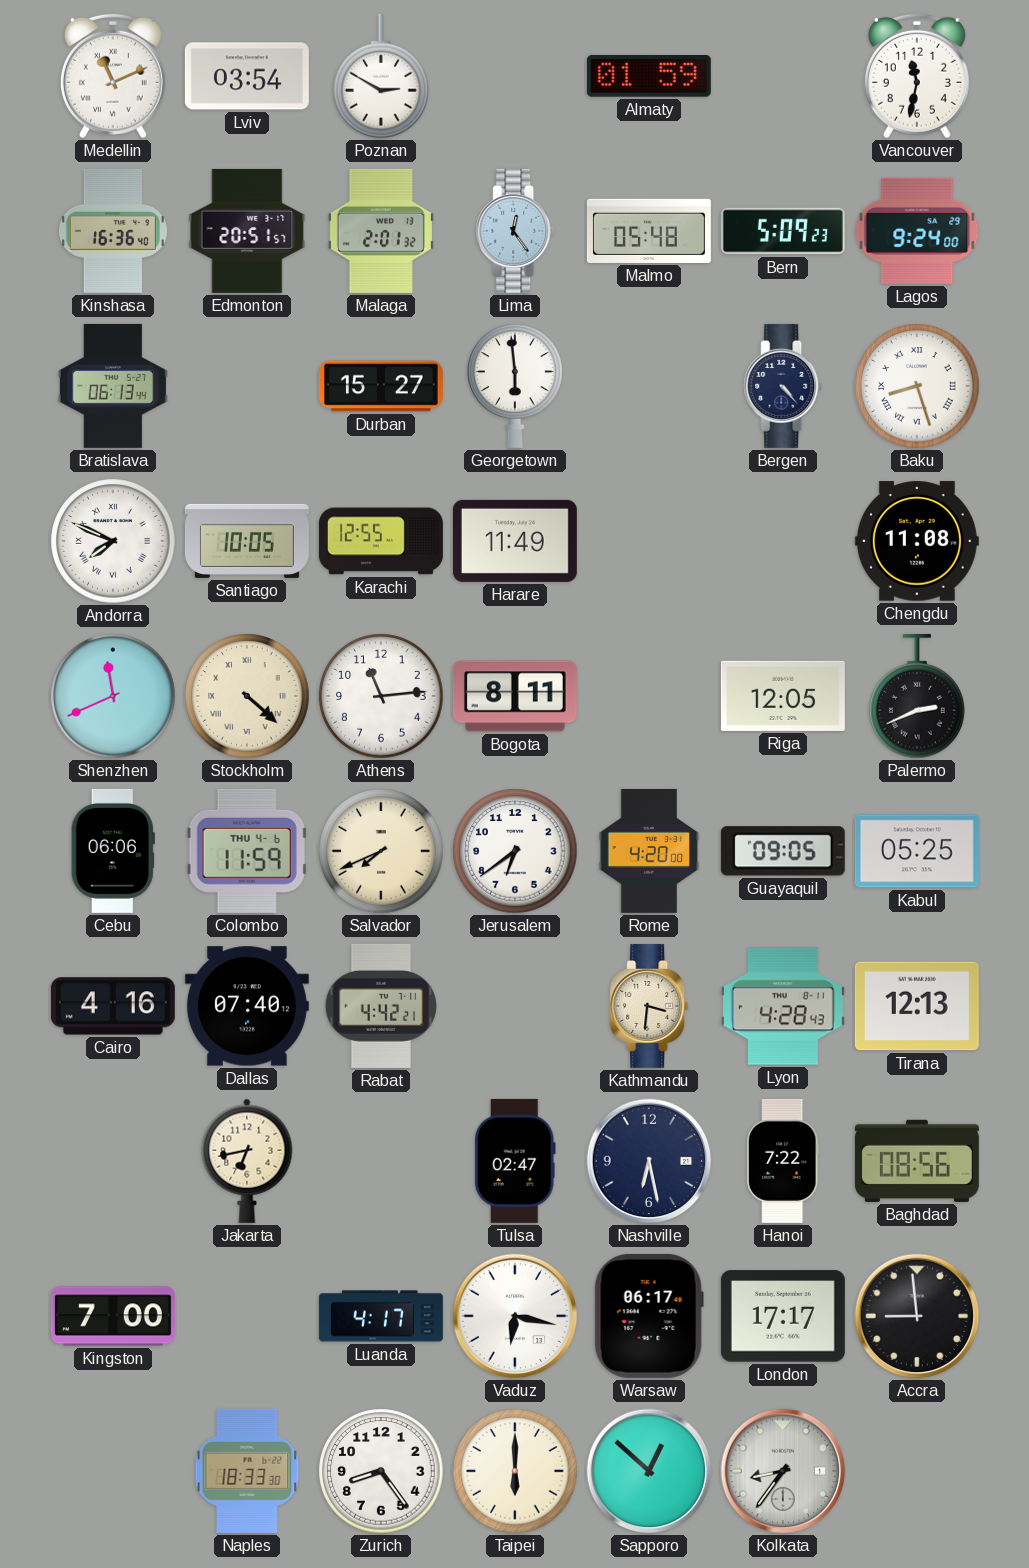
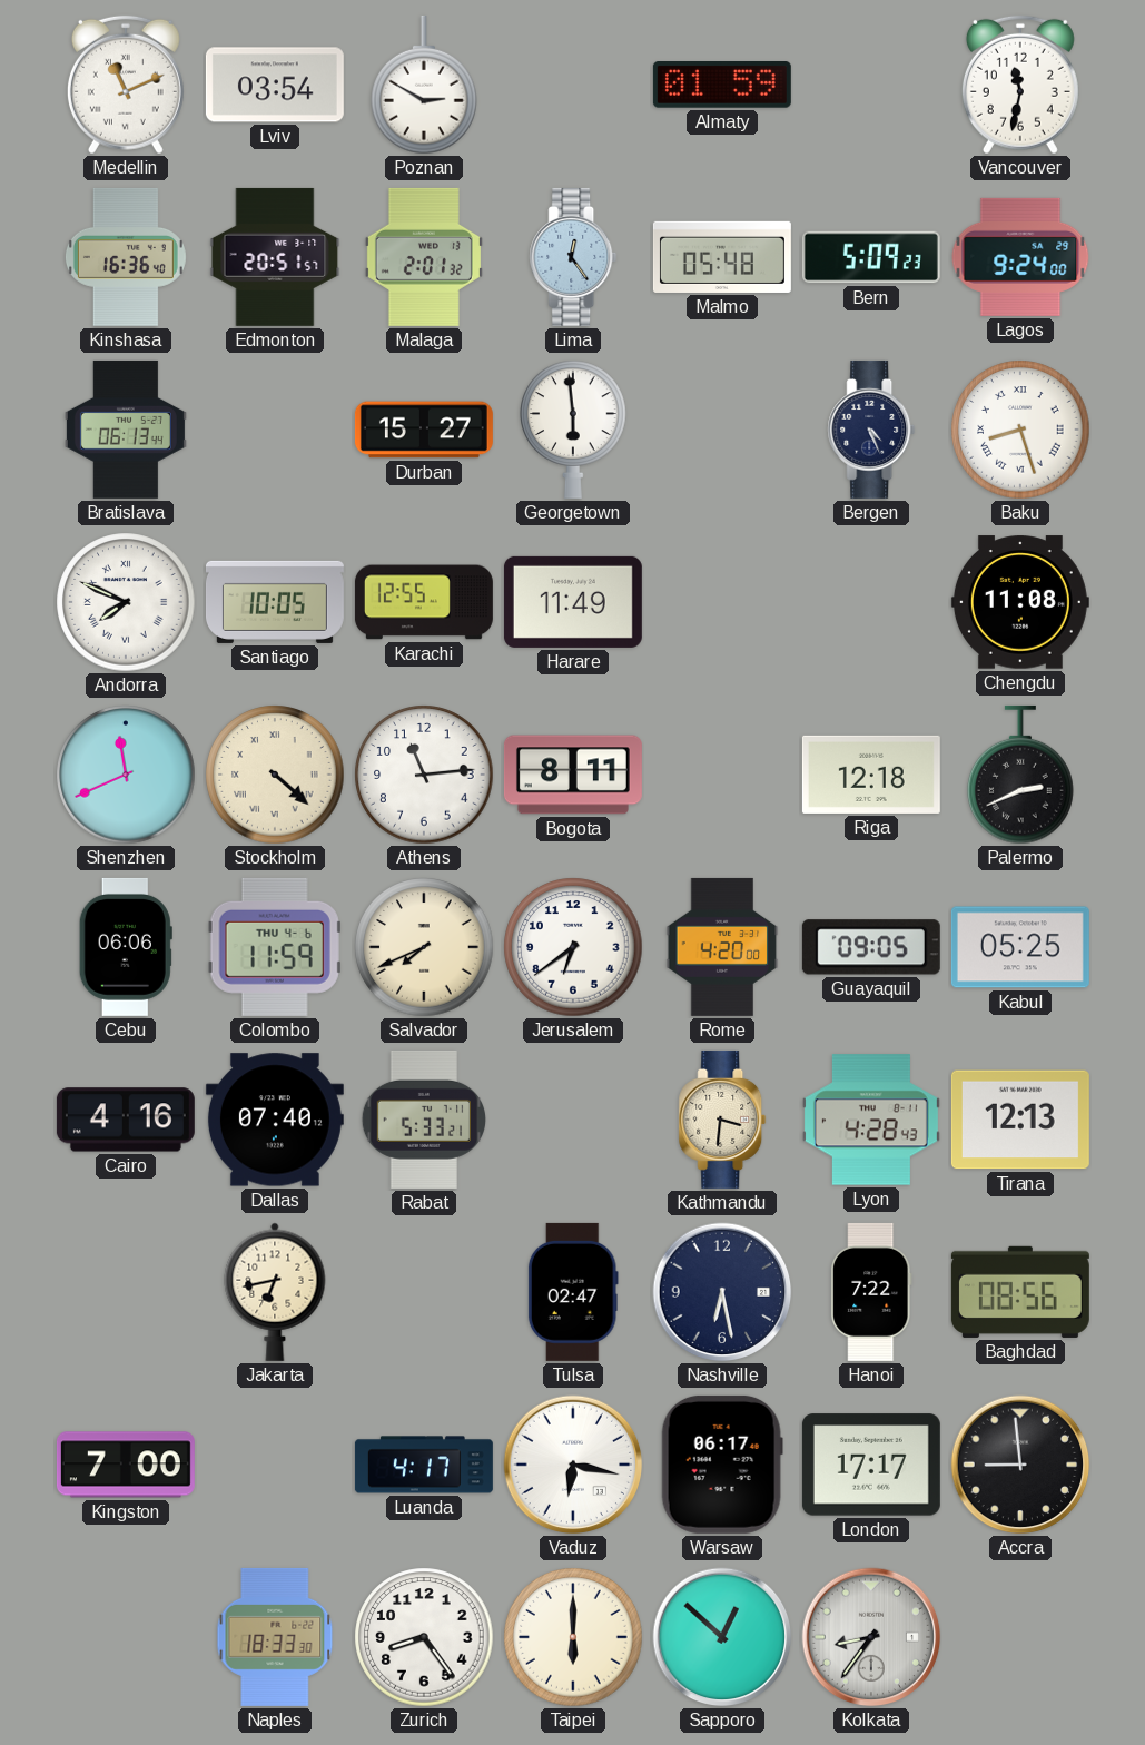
Bergen: 4:23 -> 4:26 (871, 430)
Riga: 12:05 -> 12:18 (871, 775)
Rabat: 4:42 -> 5:33 (423, 1120)
